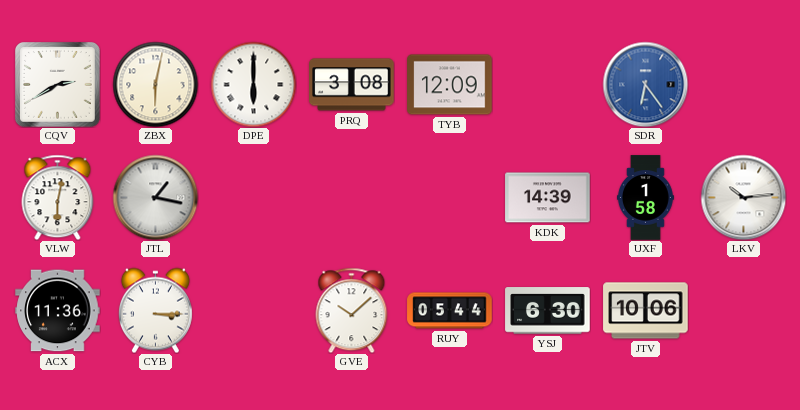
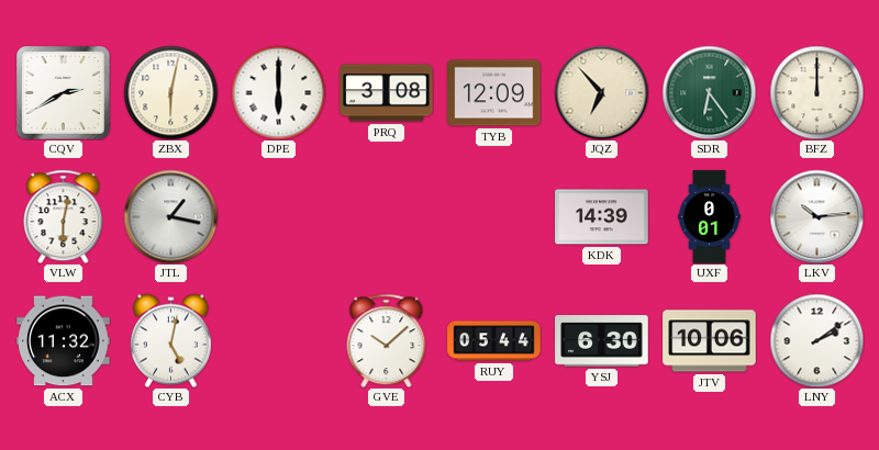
JQZ: none -> 6:53 (601, 92)
SDR dial: blue -> green (709, 92)
BFZ: none -> 12:00 (816, 92)
UXF: 1:58 -> 0:01 (709, 217)
ACX: 11:36 -> 11:32 (64, 341)
CYB: 3:15 -> 5:02 (170, 340)
LNY: none -> 2:09 (816, 340)
